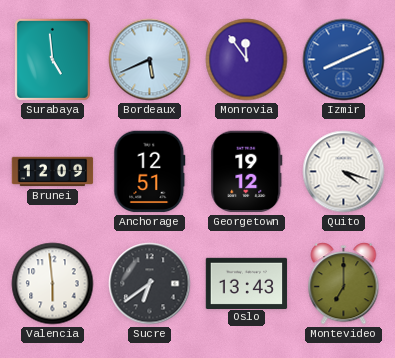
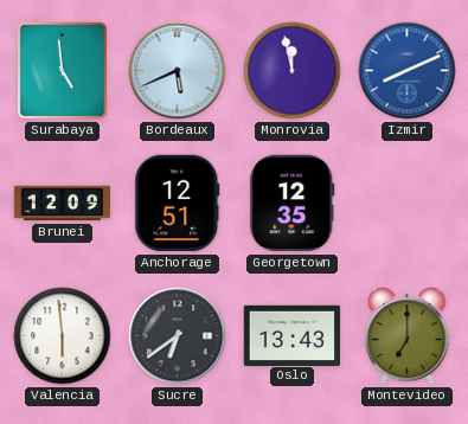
Monrovia: 11:54 -> 11:58 (293, 71)
Georgetown: 19:12 -> 12:35 (293, 204)
Quito: 4:18 -> none (344, 172)
